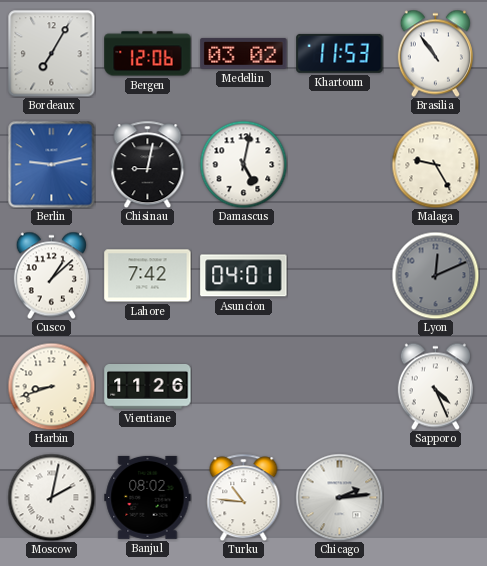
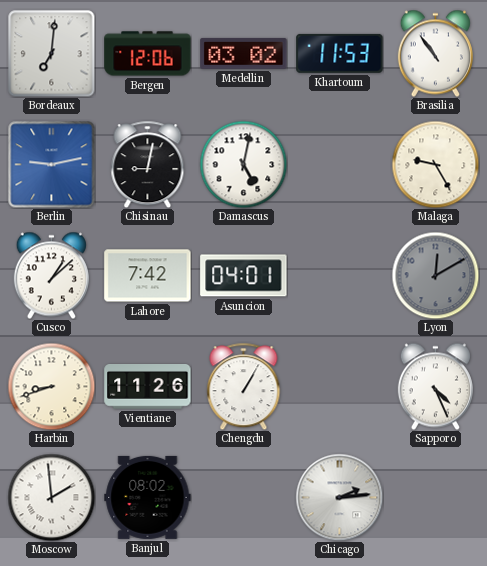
Bordeaux: 7:05 -> 7:01 (51, 53)
Lyon: 12:11 -> 12:10 (435, 275)
Chengdu: none -> 1:05 (244, 386)
Moscow: 2:02 -> 1:59 (51, 497)
Turku: 10:46 -> none (244, 497)
